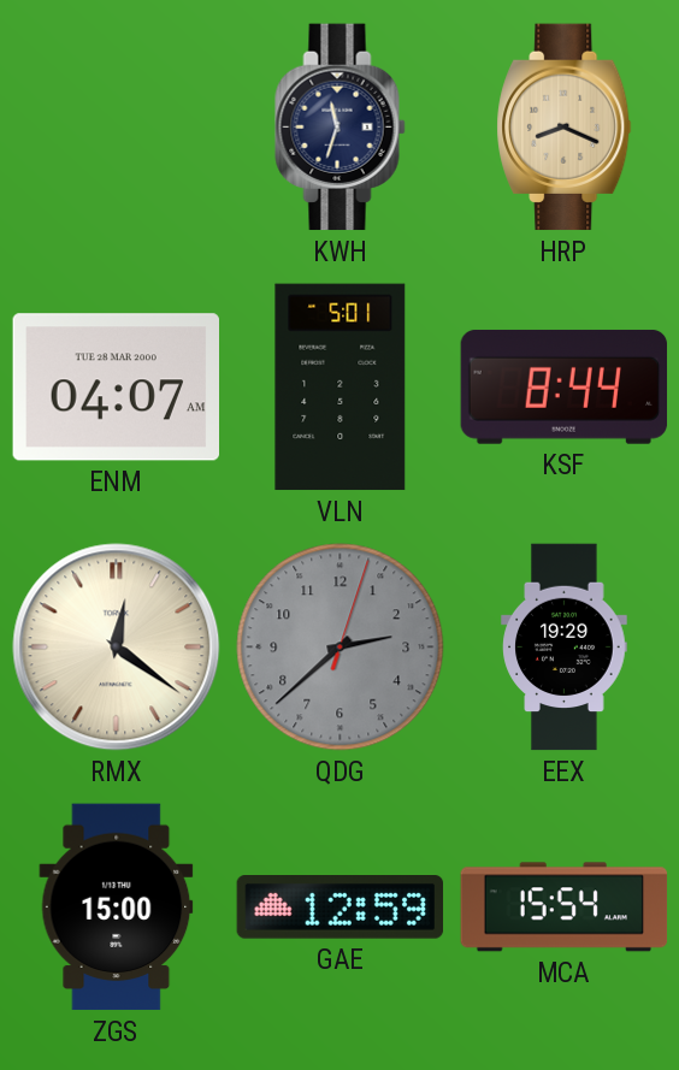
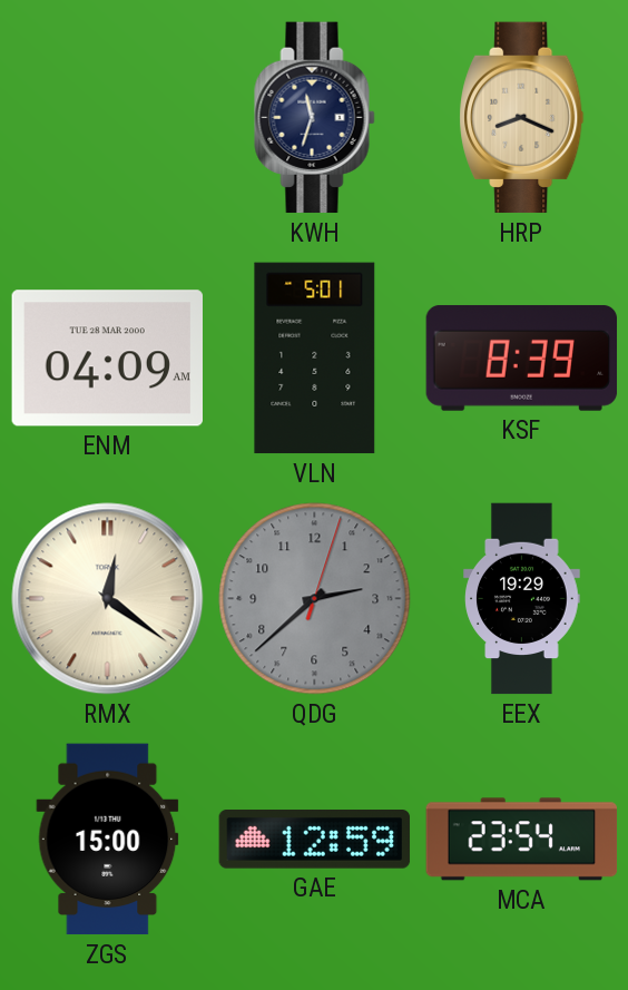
ENM: 04:07 -> 04:09 (107, 359)
KSF: 8:44 -> 8:39 (522, 357)
MCA: 15:54 -> 23:54 (522, 840)
